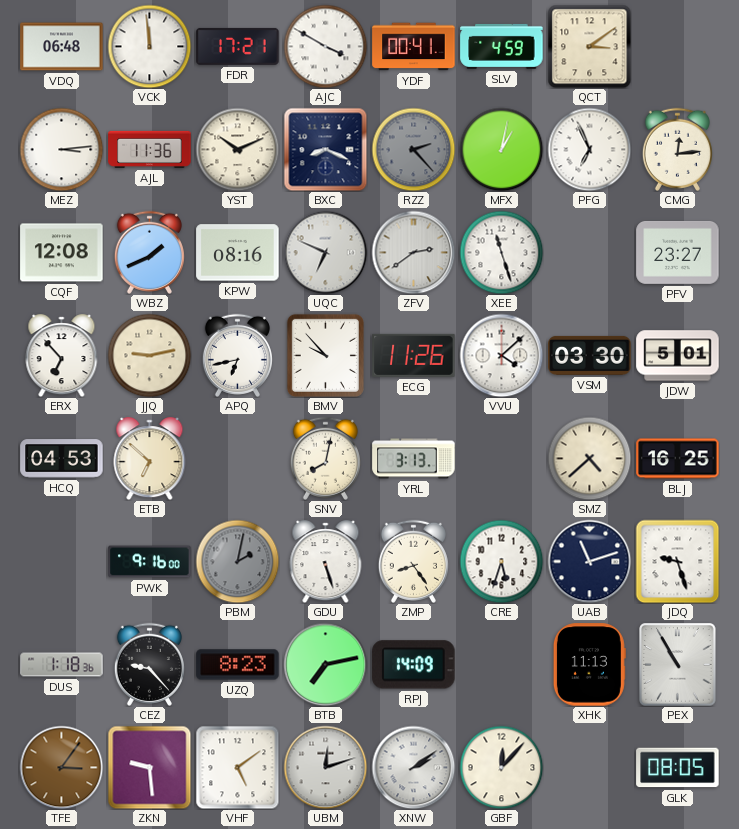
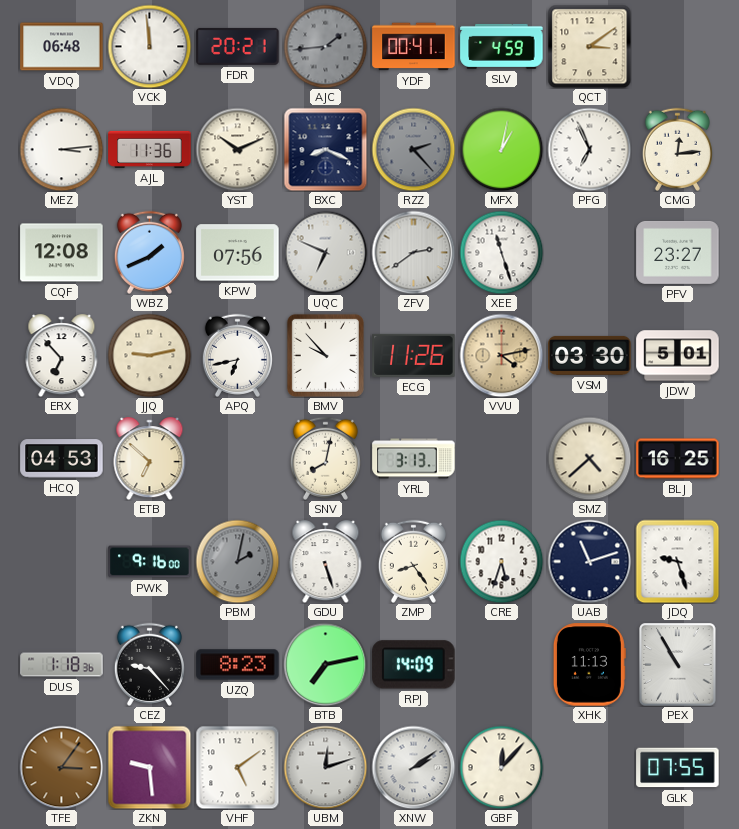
FDR: 17:21 -> 20:21 (238, 46)
AJC: 3:50 -> 1:44 (325, 46)
AJC dial: white -> grey (325, 46)
KPW: 08:16 -> 07:56 (238, 253)
VVU: 4:08 -> 4:13 (501, 355)
VVU dial: white -> champagne (501, 355)
GLK: 08:05 -> 07:55 (678, 768)
